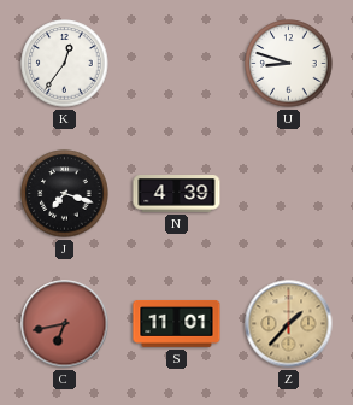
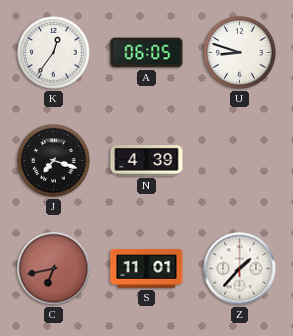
A: none -> 06:05 (147, 53)
Z dial: champagne -> white (240, 269)
